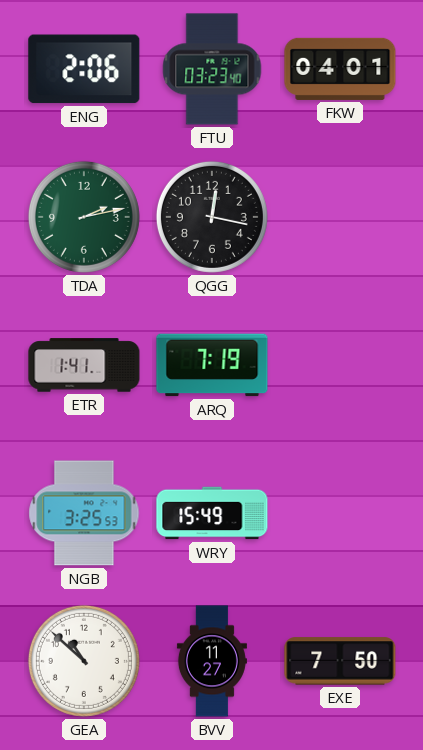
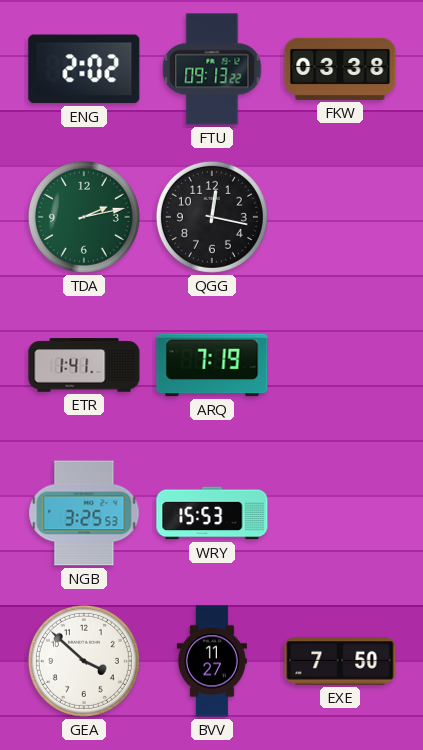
ENG: 2:06 -> 2:02 (84, 69)
FTU: 03:23 -> 09:13 (212, 69)
FKW: 04:01 -> 03:38 (340, 69)
WRY: 15:49 -> 15:53 (212, 513)
GEA: 10:52 -> 3:52 (84, 661)
